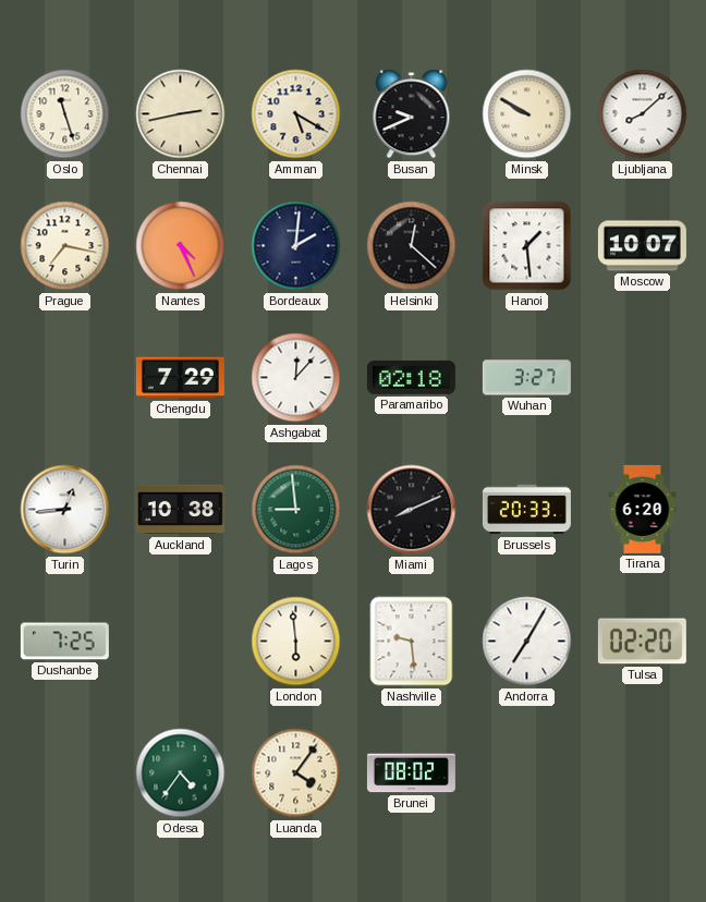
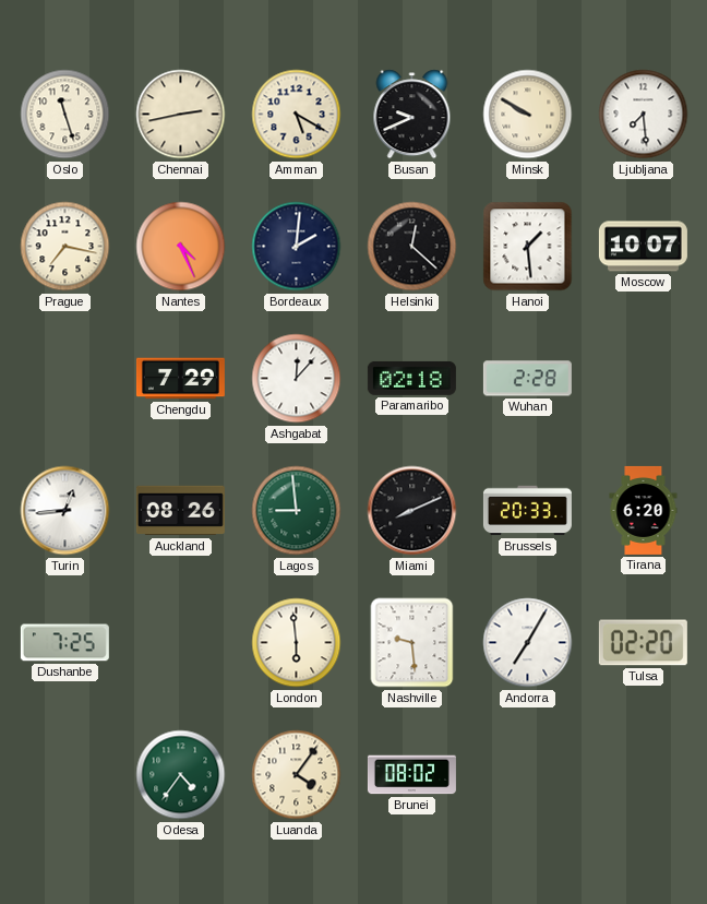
Ljubljana: 8:08 -> 7:29 (644, 115)
Wuhan: 3:27 -> 2:28 (527, 379)
Auckland: 10:38 -> 08:26 (180, 511)
